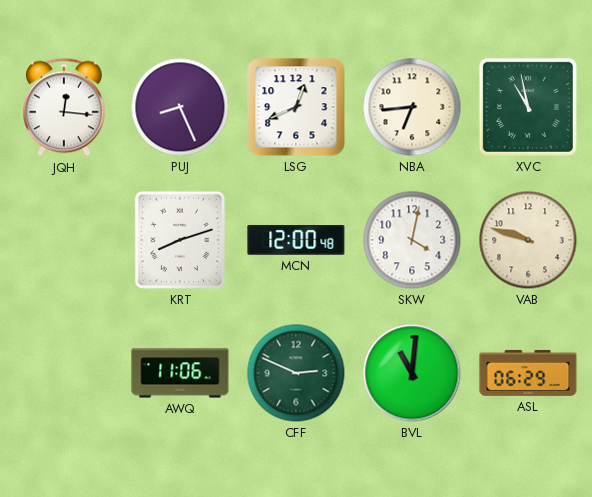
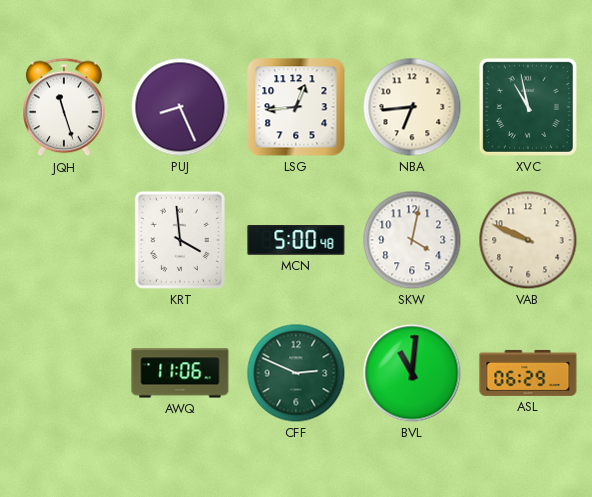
JQH: 12:16 -> 11:27 (64, 107)
LSG: 12:41 -> 12:44 (296, 107)
KRT: 8:12 -> 3:59 (180, 240)
MCN: 12:00 -> 5:00 (296, 240)
VAB: 9:48 -> 9:49 (528, 240)
